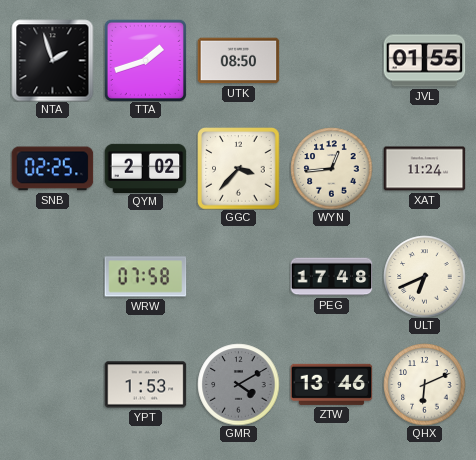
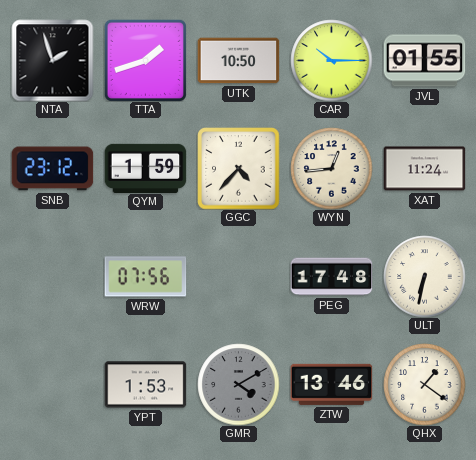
UTK: 08:50 -> 10:50 (238, 61)
CAR: none -> 10:15 (331, 60)
SNB: 02:25 -> 23:12 (52, 169)
QYM: 2:02 -> 1:59 (145, 168)
GGC: 3:37 -> 4:37 (238, 168)
WRW: 07:58 -> 07:56 (145, 277)
ULT: 6:41 -> 6:32 (424, 276)
QHX: 6:11 -> 1:21 (424, 384)
